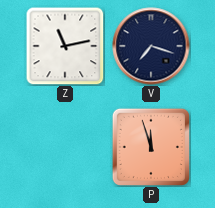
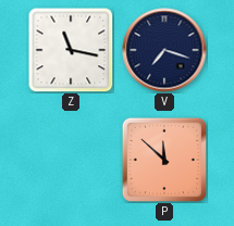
Z: 11:13 -> 11:17 (71, 50)
P: 11:57 -> 11:52 (164, 160)
